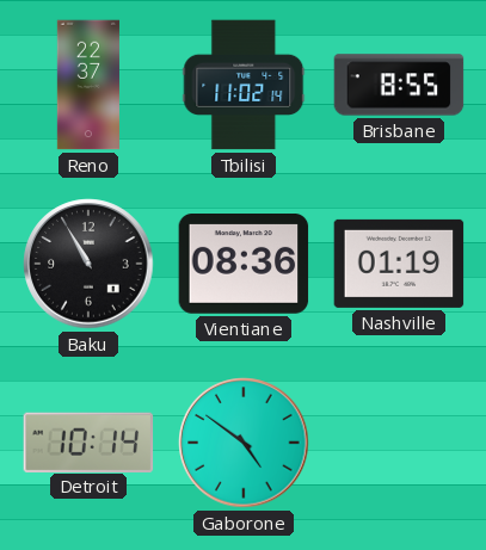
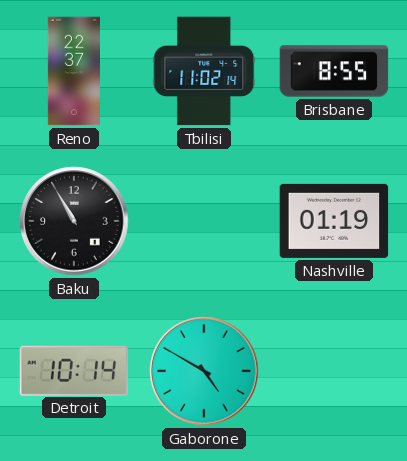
Vientiane: 08:36 -> none (244, 265)
Gaborone: 4:51 -> 4:50 (204, 371)
